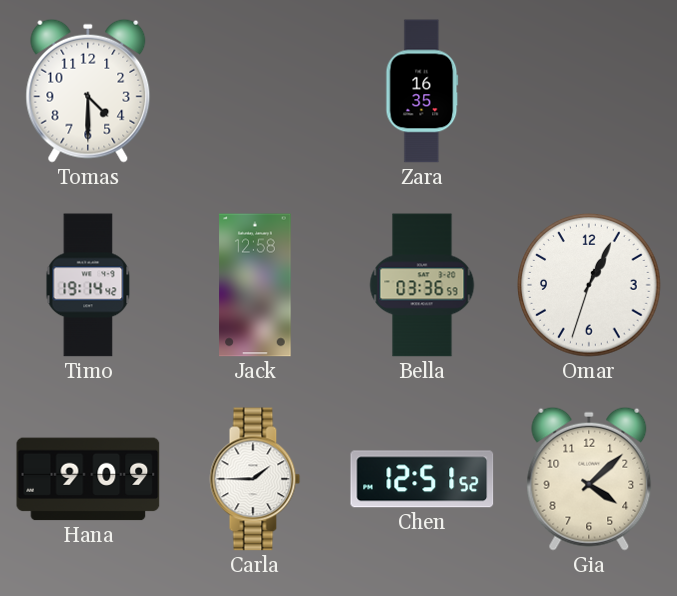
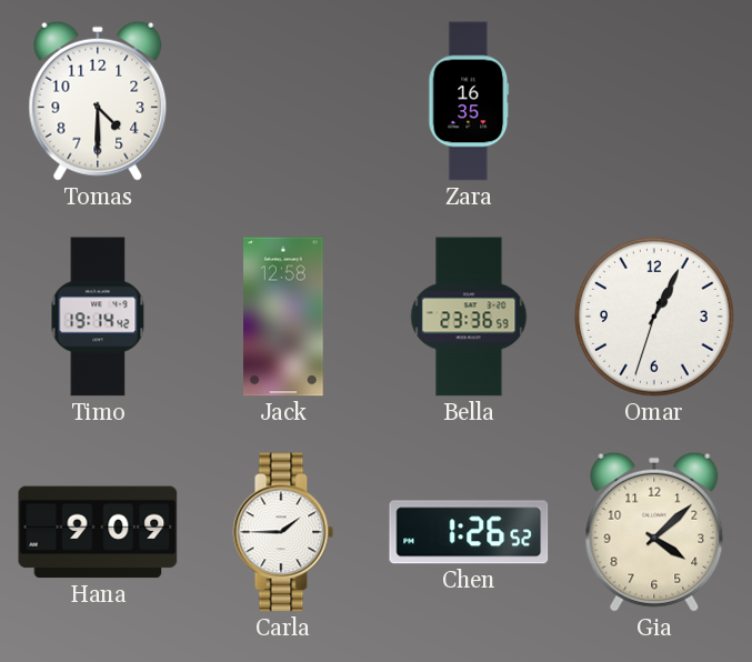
Bella: 03:36 -> 23:36 (469, 317)
Chen: 12:51 -> 1:26 (469, 532)
